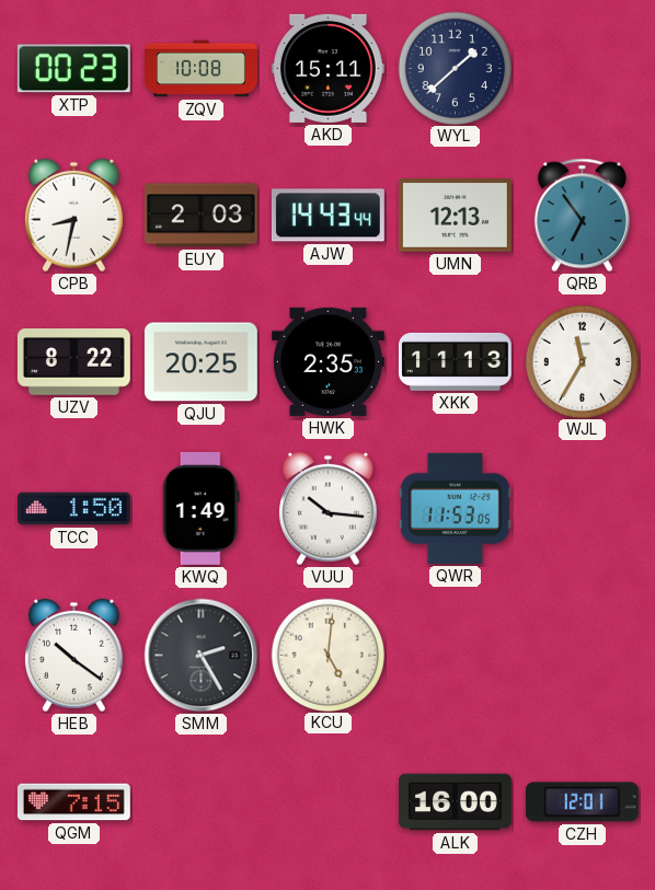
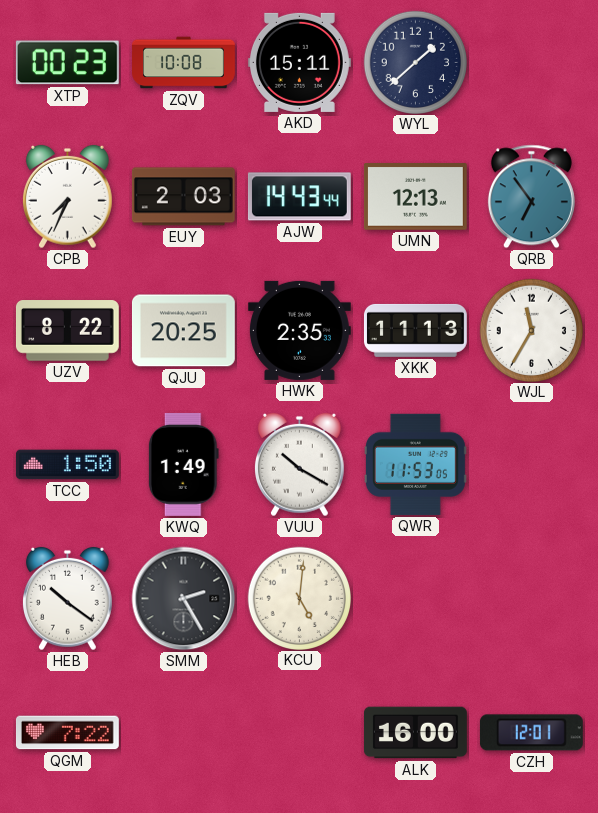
CPB: 8:32 -> 7:34 (67, 197)
VUU: 10:16 -> 10:20 (299, 465)
QGM: 7:15 -> 7:22 (67, 733)
